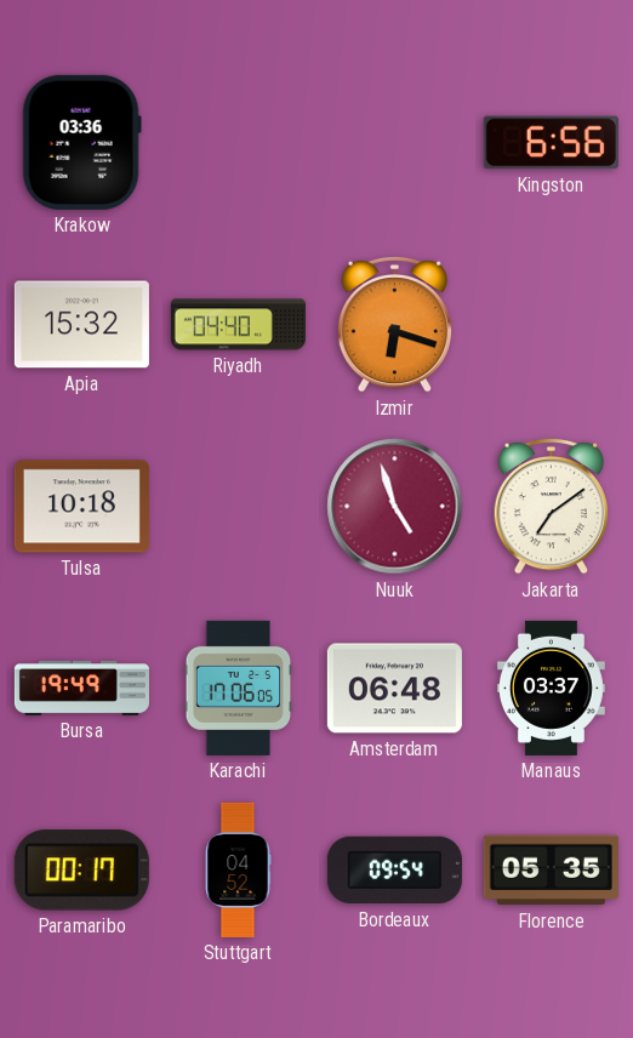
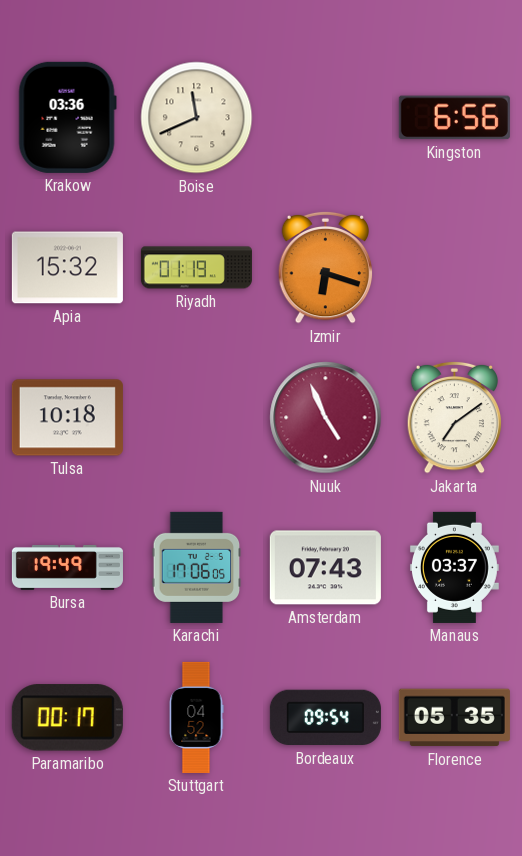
Boise: none -> 11:41 (197, 118)
Riyadh: 04:40 -> 01:19 (196, 268)
Nuuk: 4:57 -> 4:56 (326, 418)
Amsterdam: 06:48 -> 07:43 (325, 568)
